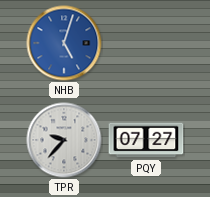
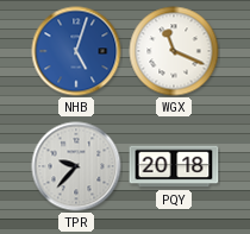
WGX: none -> 11:19 (174, 51)
PQY: 07:27 -> 20:18 (174, 166)
